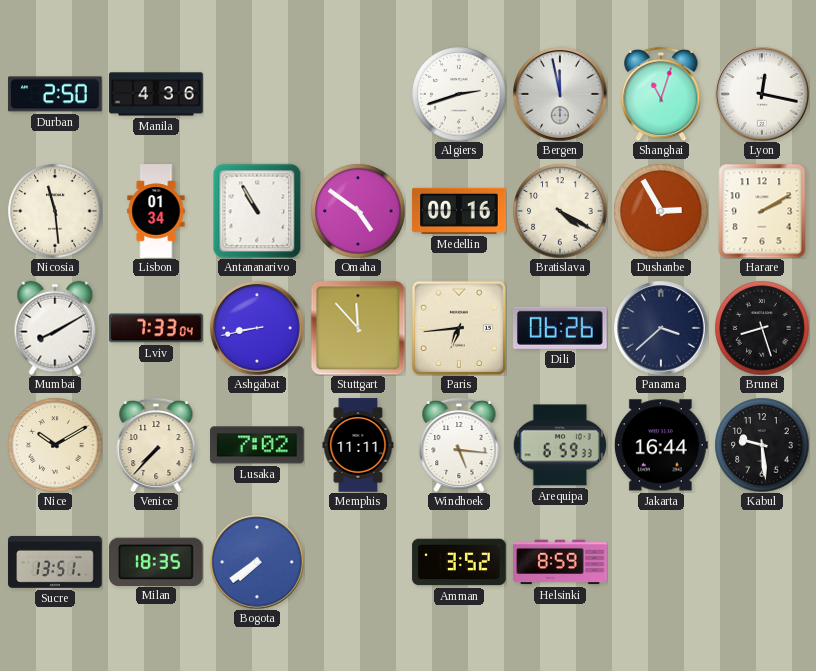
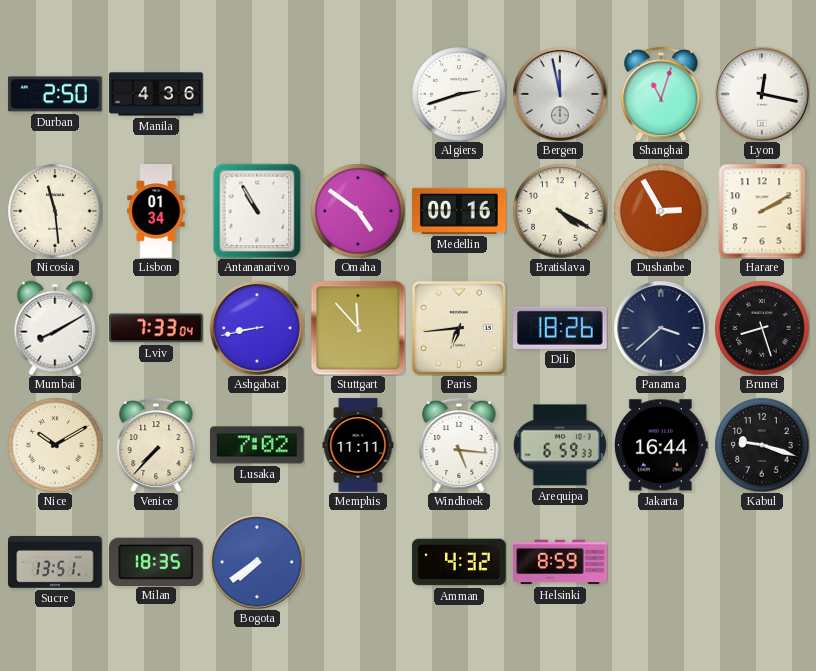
Dili: 06:26 -> 18:26 (561, 328)
Kabul: 9:29 -> 9:18 (762, 445)
Amman: 3:52 -> 4:32 (459, 562)
